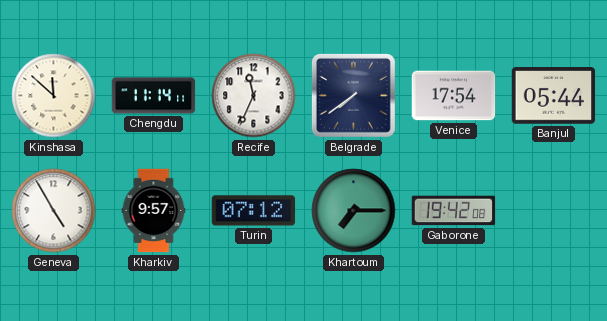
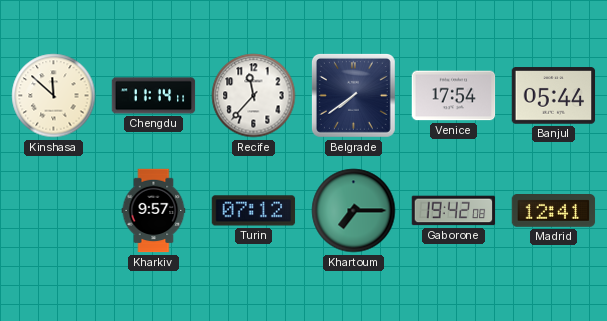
Recife: 11:34 -> 11:37 (254, 96)
Geneva: 4:55 -> none (54, 211)
Madrid: none -> 12:41 (554, 211)
